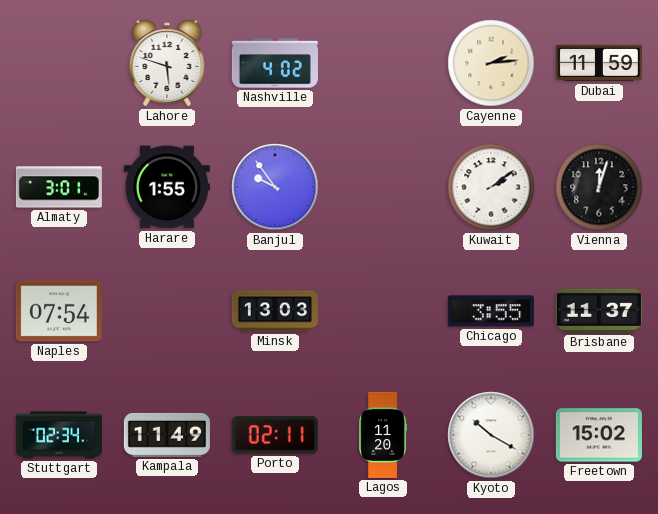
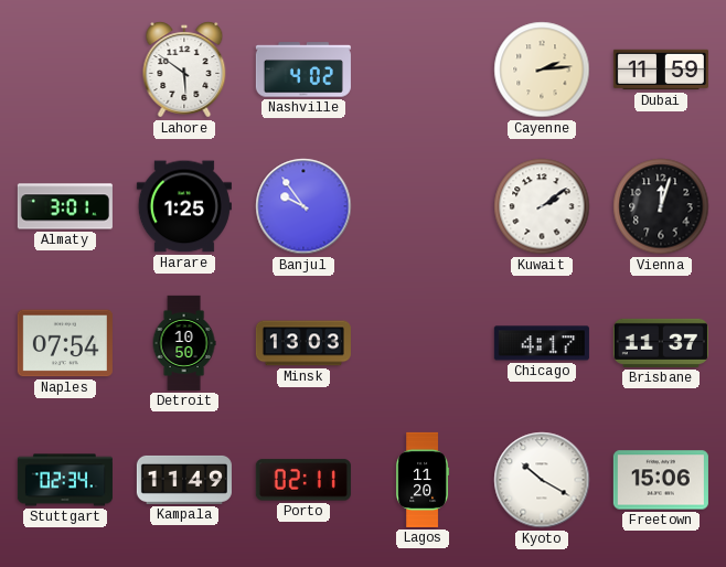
Lahore: 5:48 -> 5:51 (184, 69)
Harare: 1:55 -> 1:25 (184, 206)
Detroit: none -> 10:50 (184, 343)
Chicago: 3:55 -> 4:17 (542, 343)
Freetown: 15:02 -> 15:06 (661, 480)
